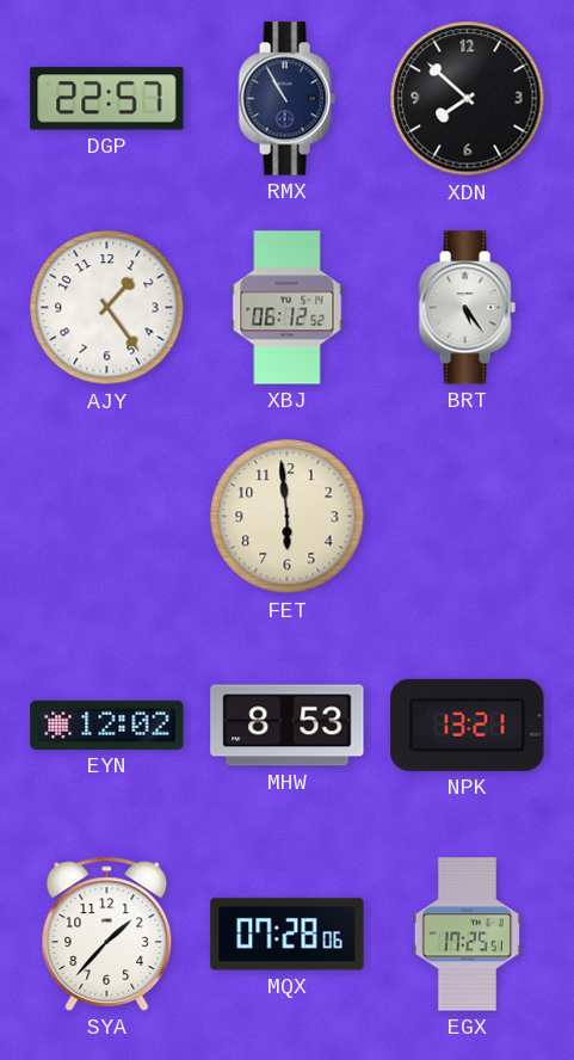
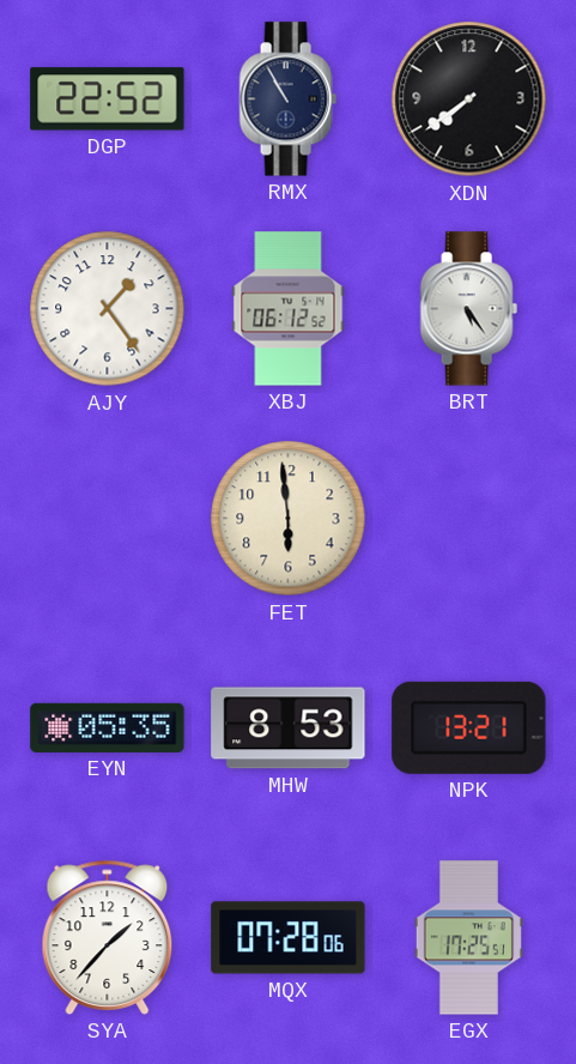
DGP: 22:57 -> 22:52 (108, 99)
XDN: 7:52 -> 7:39 (469, 99)
EYN: 12:02 -> 05:35 (108, 727)
